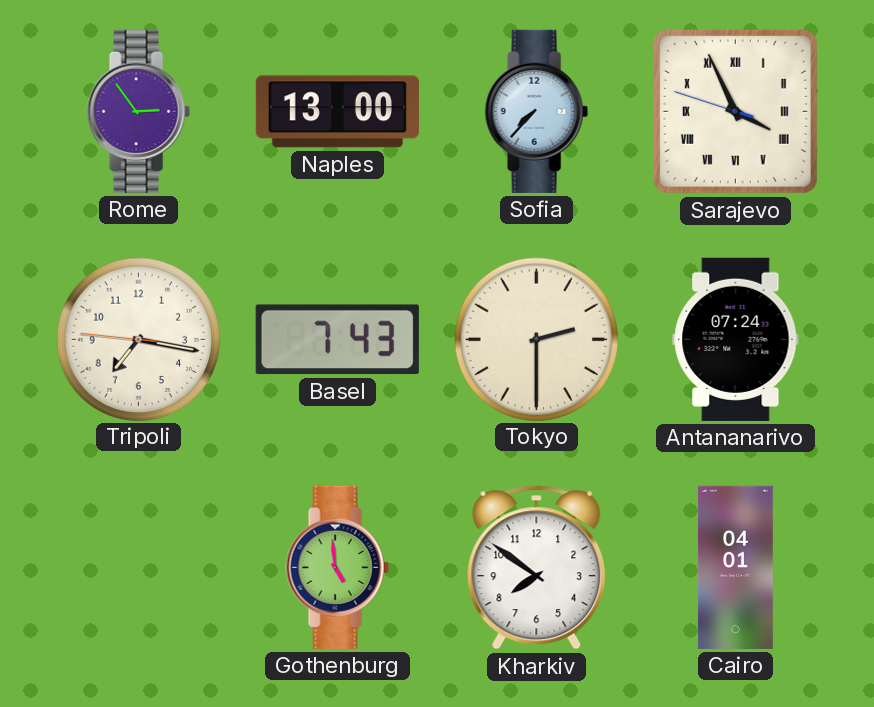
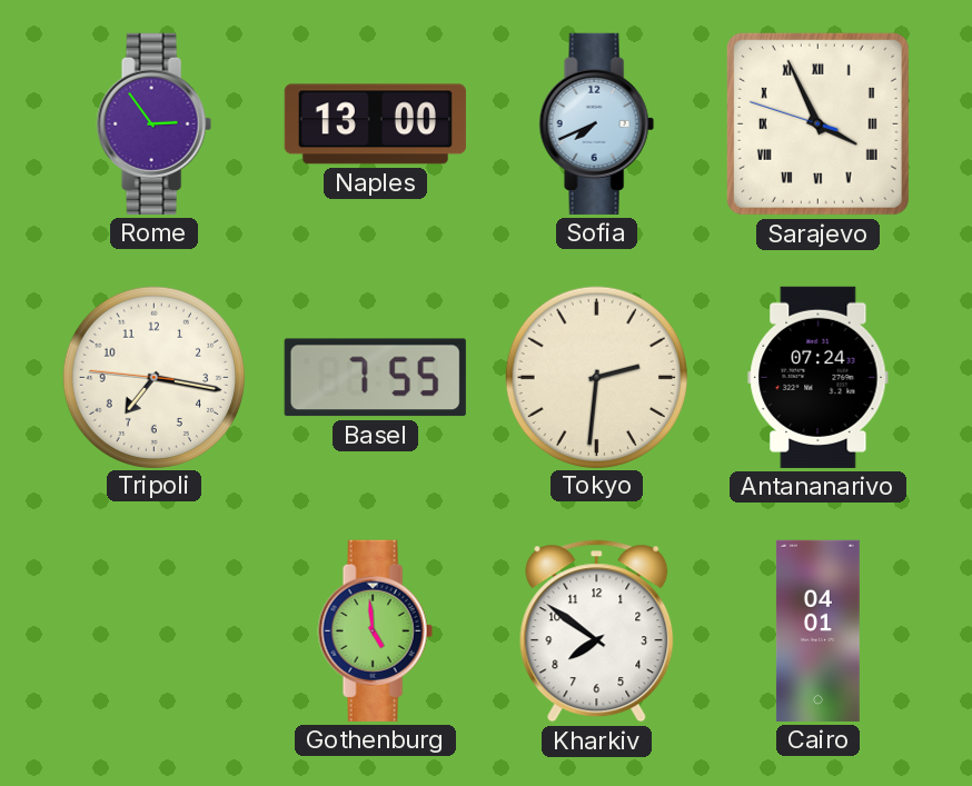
Sofia: 7:37 -> 7:41 (596, 123)
Basel: 7:43 -> 7:55 (375, 378)
Tokyo: 2:30 -> 2:31 (596, 377)
